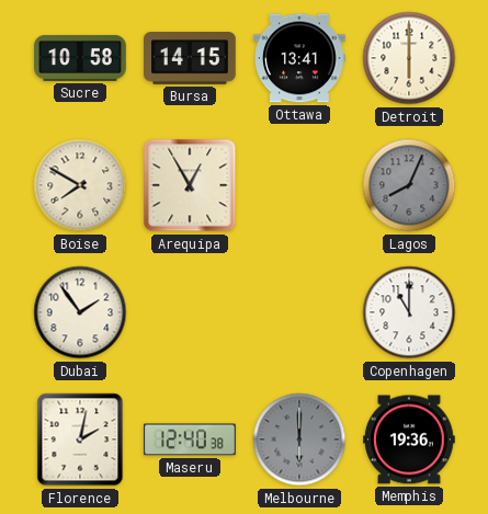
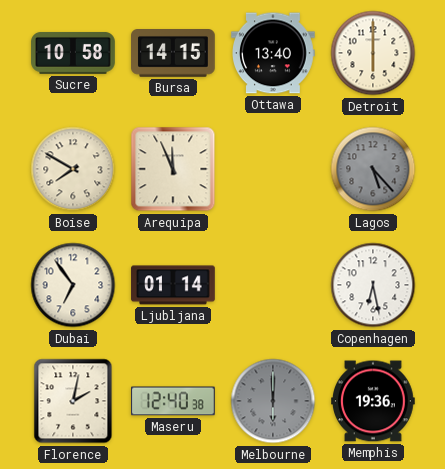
Ottawa: 13:41 -> 13:40 (273, 53)
Arequipa: 12:55 -> 11:56 (173, 169)
Lagos: 8:04 -> 5:23 (373, 169)
Dubai: 1:54 -> 6:54 (73, 285)
Ljubljana: none -> 01:14 (173, 285)
Copenhagen: 11:00 -> 6:28 (373, 285)
